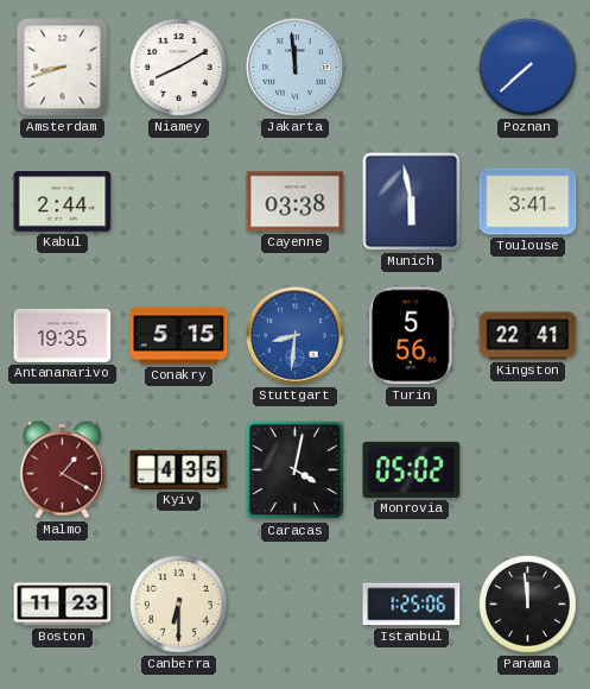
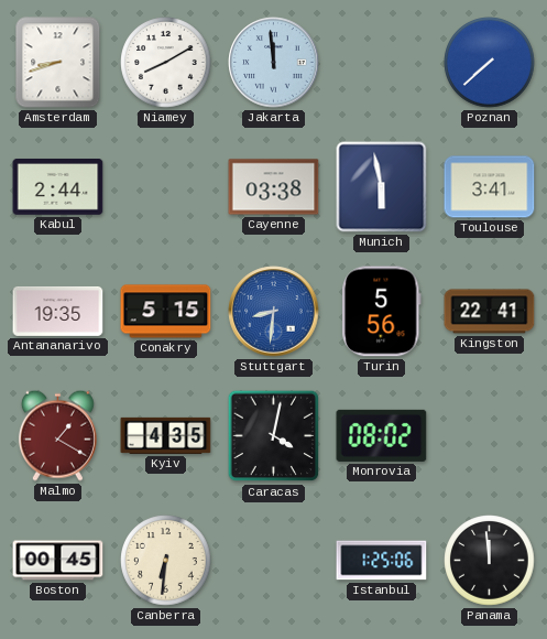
Monrovia: 05:02 -> 08:02 (382, 435)
Boston: 11:23 -> 00:45 (58, 561)
Canberra: 6:30 -> 6:31 (166, 561)
